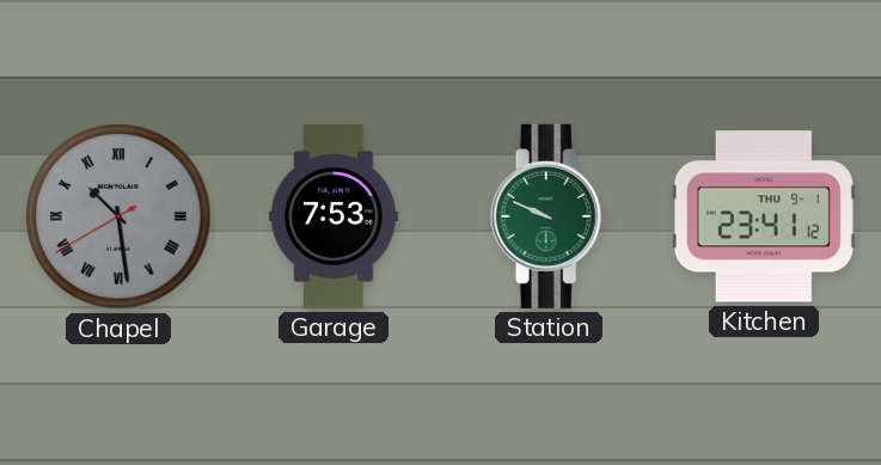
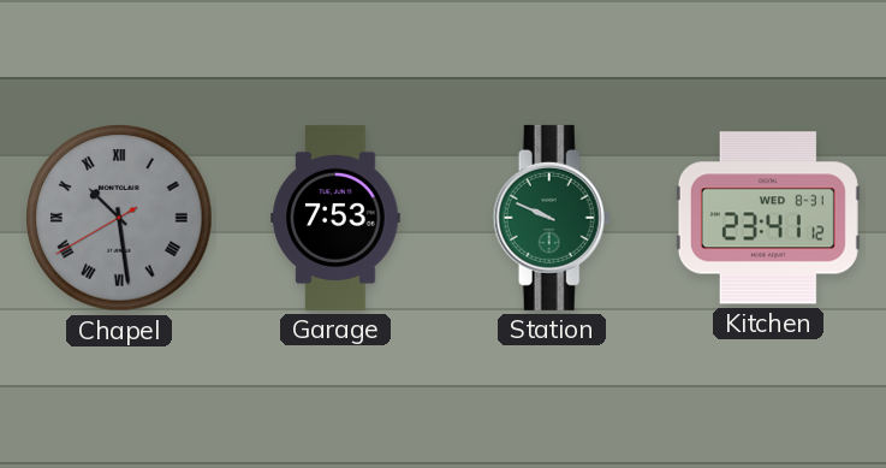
Kitchen date: THU 9-1 -> WED 8-31 (768, 218)
